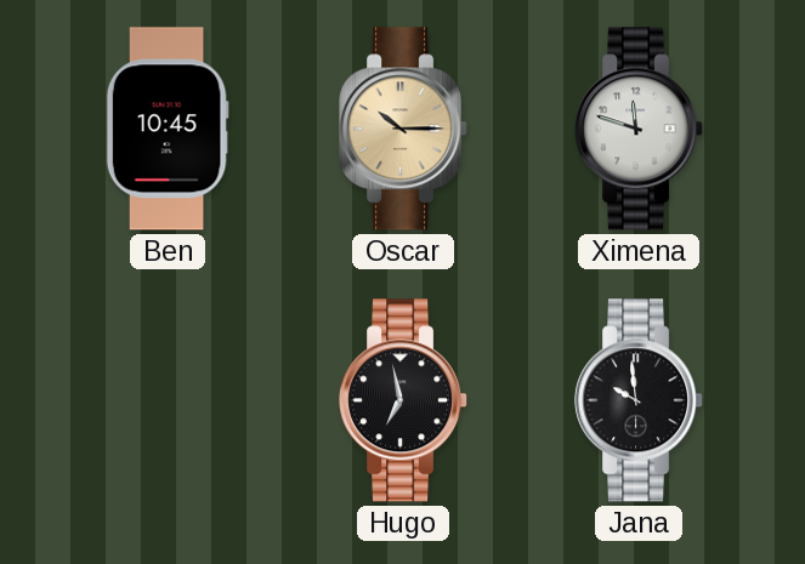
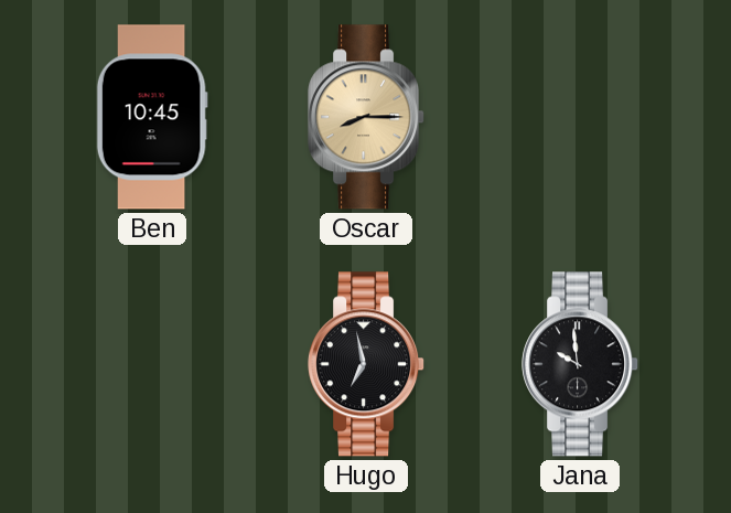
Oscar: 10:15 -> 8:15 (367, 117)
Ximena: 11:48 -> none (640, 129)
